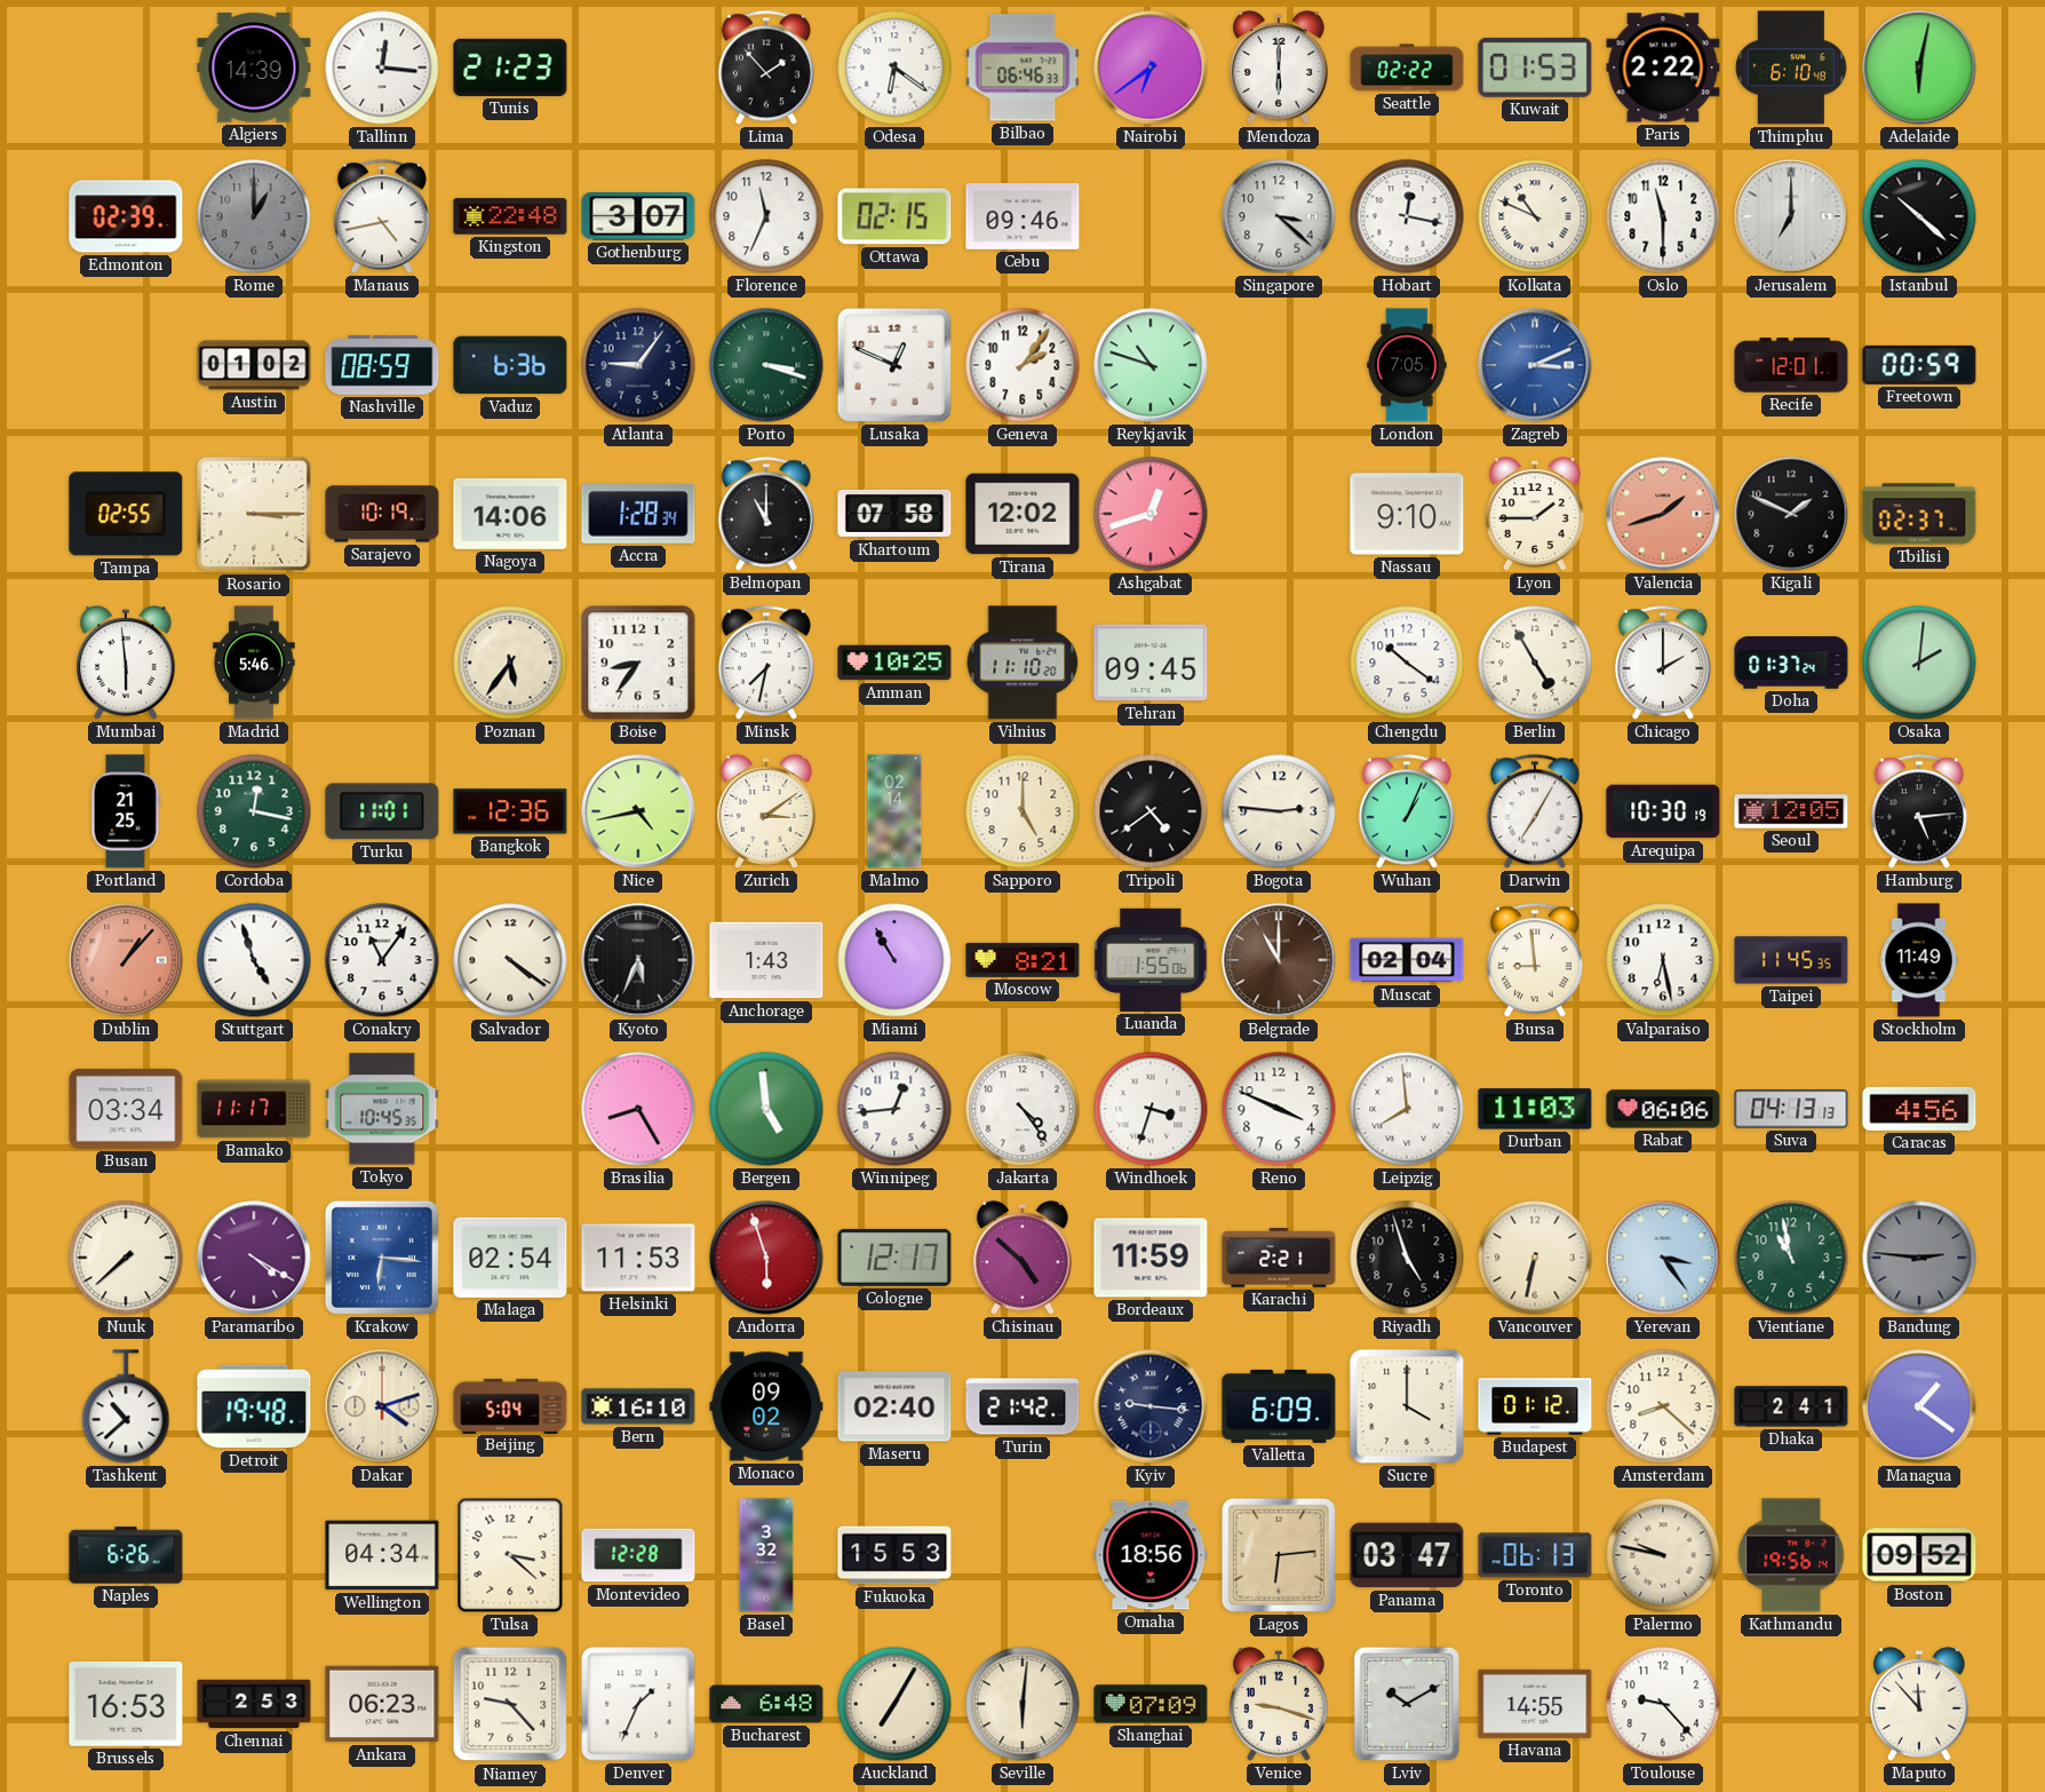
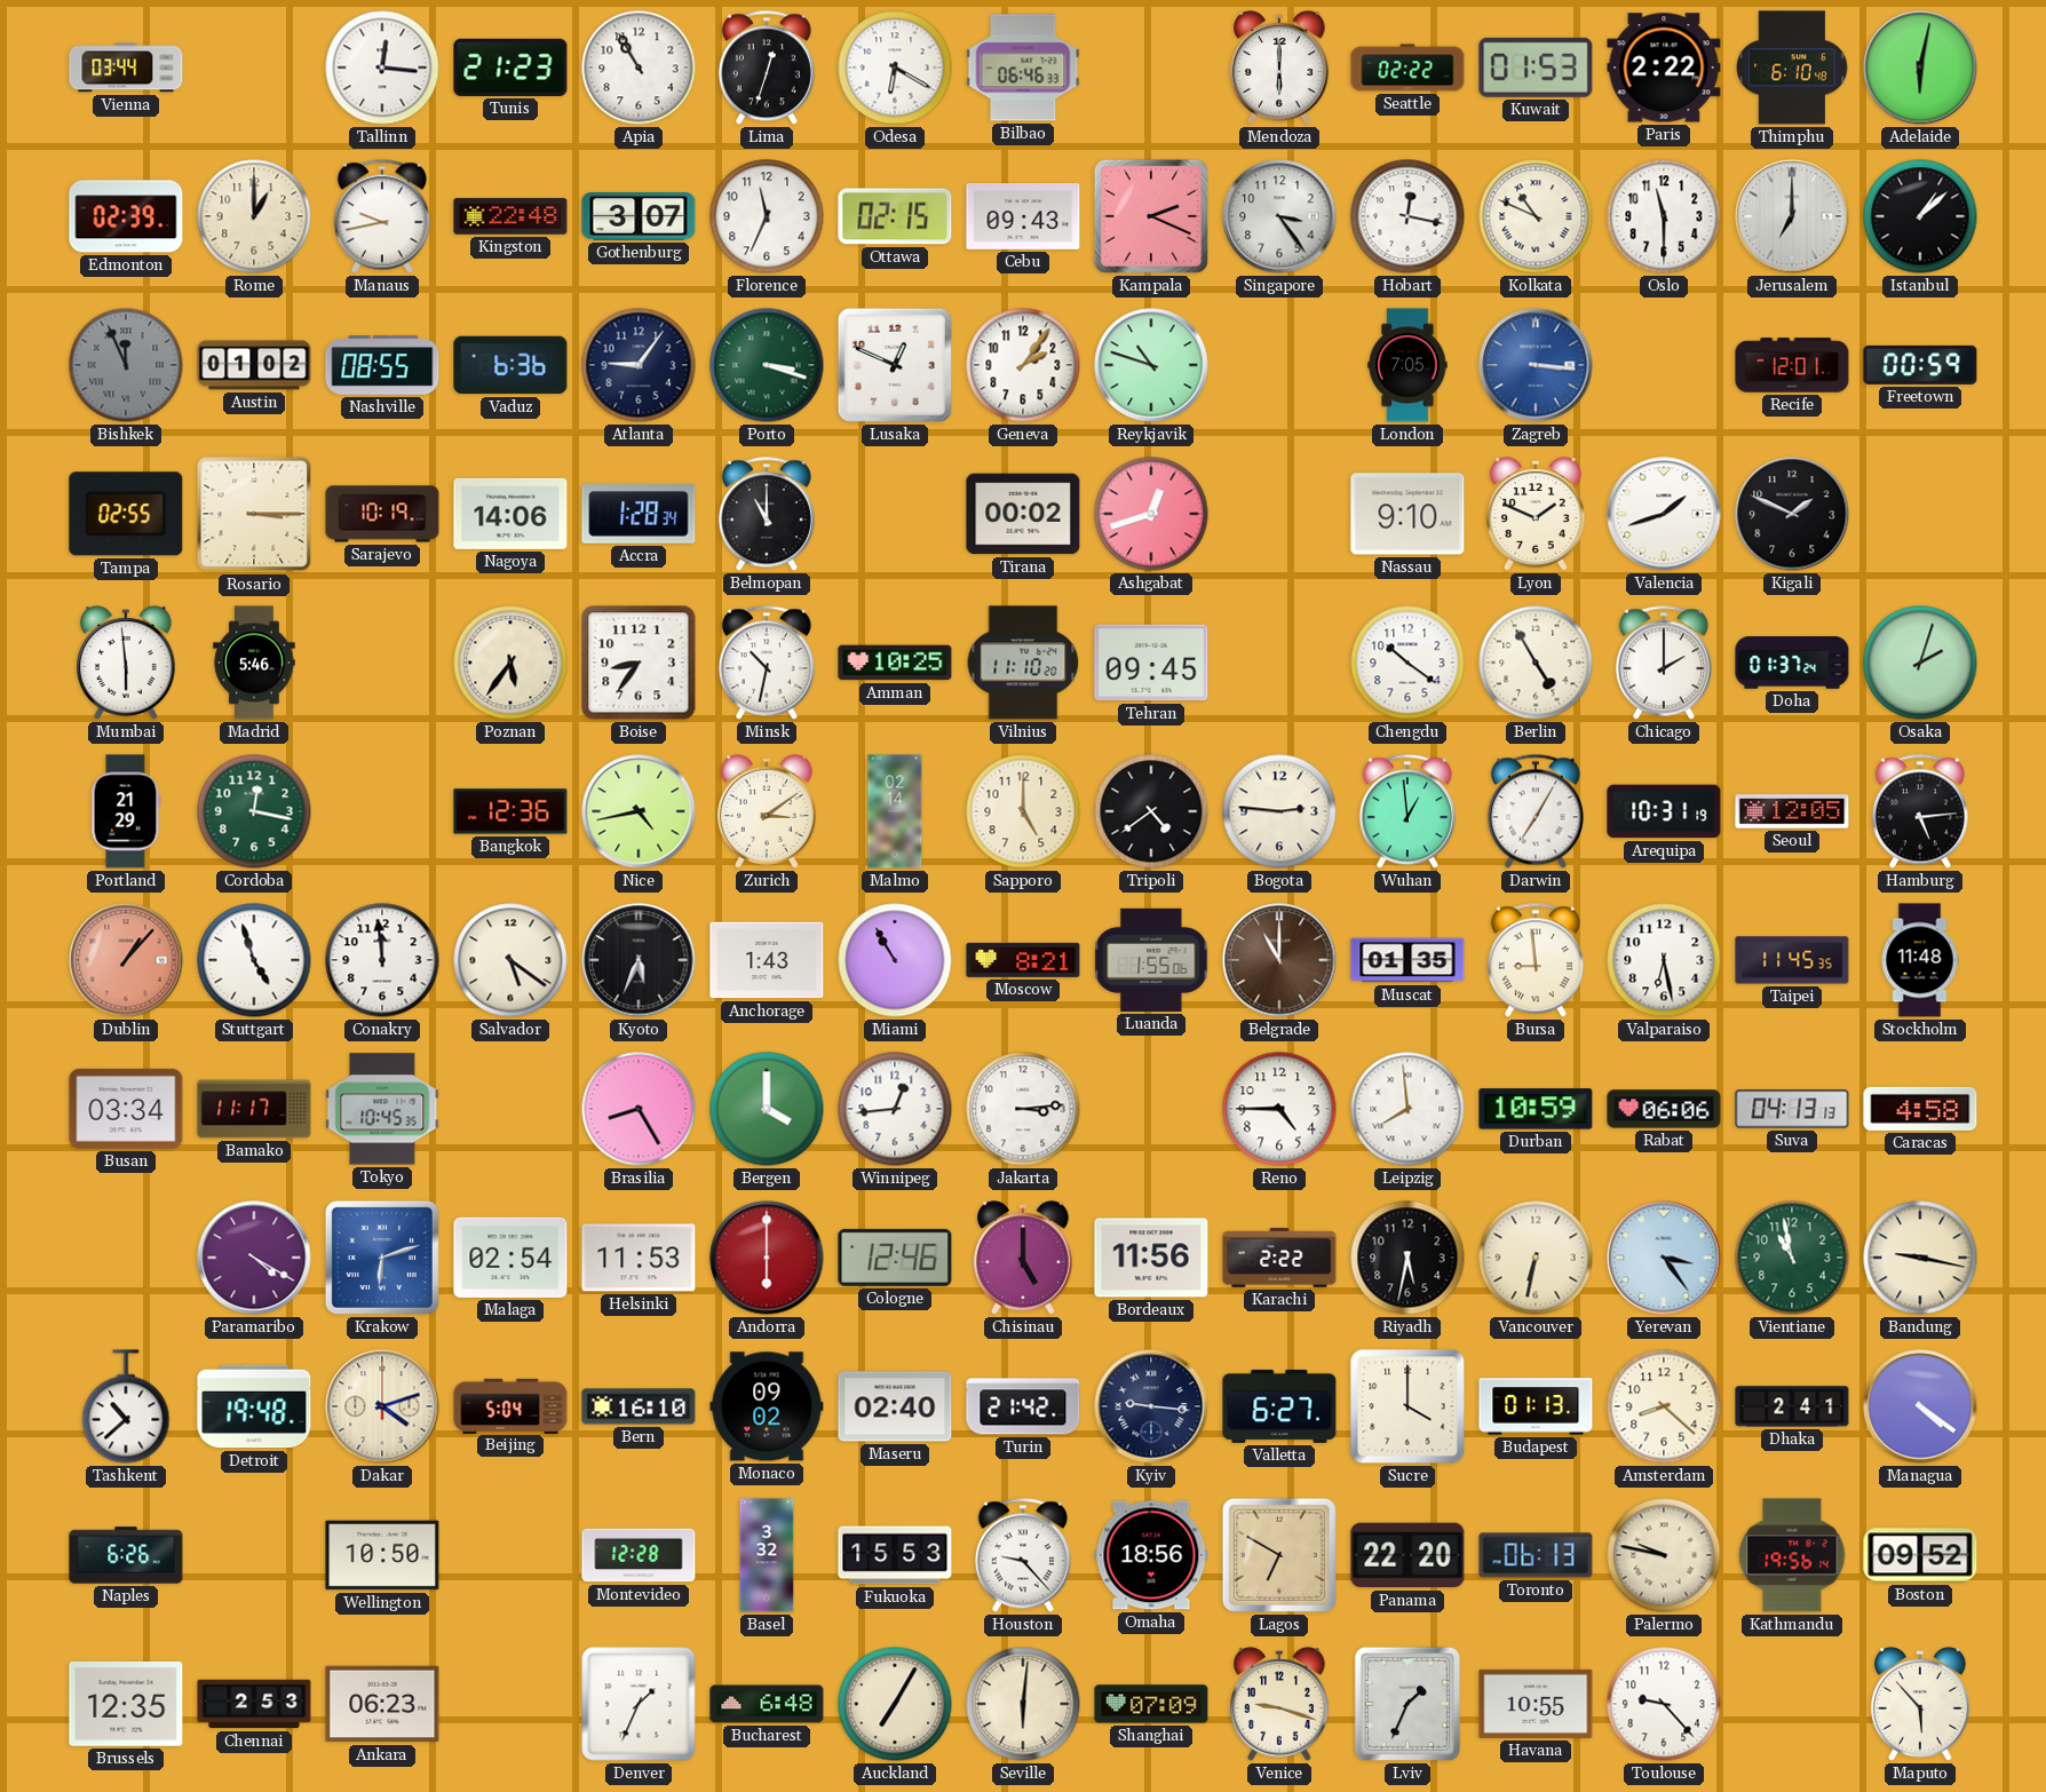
Vienna: none -> 03:44 (126, 68)
Algiers: 14:39 -> none (254, 68)
Apia: none -> 10:55 (639, 68)
Lima: 1:53 -> 12:33 (767, 68)
Odesa: 6:21 -> 6:20 (895, 68)
Nairobi: 6:39 -> none (1151, 68)
Rome dial: grey -> cream (254, 216)
Manaus: 4:43 -> 9:43 (382, 216)
Cebu: 09:46 -> 09:43 (1023, 217)
Kampala: none -> 2:19 (1151, 216)
Singapore: 3:22 -> 3:24 (1279, 216)
Istanbul: 10:22 -> 1:08 (1920, 216)
Bishkek: none -> 11:56 (126, 365)
Nashville: 08:59 -> 08:55 (382, 365)
Zagreb: 3:11 -> 3:16 (1536, 365)
Khartoum: 07:58 -> none (894, 514)
Tirana: 12:02 -> 00:02 (1023, 514)
Lyon: 1:45 -> 1:49 (1537, 514)
Valencia dial: salmon -> white (1664, 514)
Tbilisi: 02:37 -> none (1919, 514)
Minsk: 7:32 -> 10:32 (767, 663)
Osaka: 2:01 -> 2:03 (1920, 663)
Portland: 21:25 -> 21:29 (126, 811)
Turku: 11:01 -> none (382, 811)
Wuhan: 1:04 -> 12:59 (1407, 811)
Arequipa: 10:30 -> 10:31 (1664, 811)
Conakry: 11:06 -> 11:59 (382, 960)
Salvador: 4:21 -> 5:21 (510, 960)
Muscat: 02:04 -> 01:35 (1407, 960)
Stockholm: 11:49 -> 11:48 (1920, 960)
Bergen: 4:59 -> 4:00 (767, 1109)
Jakarta: 4:24 -> 3:14 (1023, 1109)
Windhoek: 3:33 -> none (1151, 1109)
Reno: 3:49 -> 4:45 (1279, 1109)
Durban: 11:03 -> 10:59 (1536, 1109)
Caracas: 4:56 -> 4:58 (1920, 1109)
Nuuk: 7:38 -> none (126, 1258)
Krakow: 6:16 -> 6:12 (382, 1258)
Andorra: 5:57 -> 6:00 (767, 1258)
Cologne: 12:17 -> 12:46 (895, 1258)
Chisinau: 4:52 -> 5:00 (1024, 1258)
Bordeaux: 11:59 -> 11:56 (1151, 1258)
Karachi: 2:21 -> 2:22 (1279, 1258)
Riyadh: 4:57 -> 5:32 (1407, 1258)
Bandung: 2:46 -> 9:17 (1920, 1258)
Bandung dial: grey -> cream (1920, 1258)
Valletta: 6:09 -> 6:27 (1279, 1406)
Budapest: 01:12 -> 01:13 (1536, 1406)
Managua: 1:21 -> 4:21 (1920, 1406)
Wellington: 04:34 -> 10:50 (382, 1555)
Tulsa: 3:22 -> none (510, 1555)
Houston: none -> 9:23 (1023, 1555)
Lagos: 6:14 -> 6:50 (1279, 1555)
Panama: 03:47 -> 22:20 (1407, 1555)
Brussels: 16:53 -> 12:35 (126, 1704)
Niamey: 9:23 -> none (510, 1704)
Lviv: 10:10 -> 1:34 (1407, 1704)
Havana: 14:55 -> 10:55 (1536, 1704)
Maputo: 11:53 -> 5:53 (1921, 1704)
